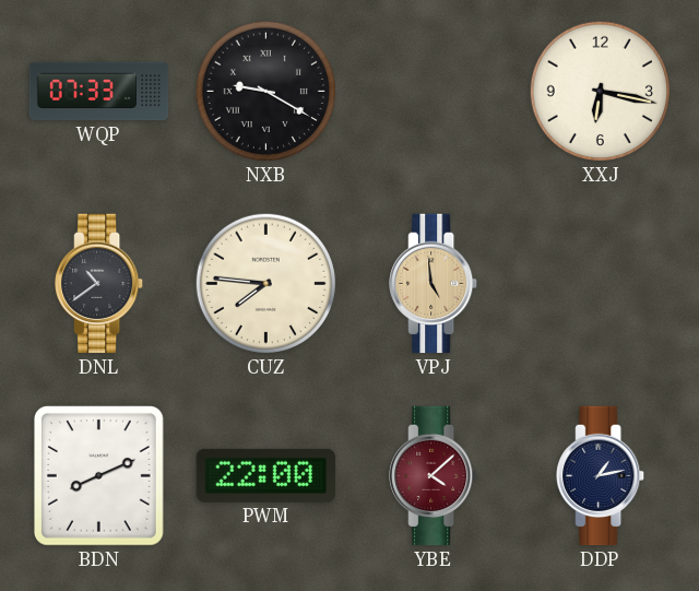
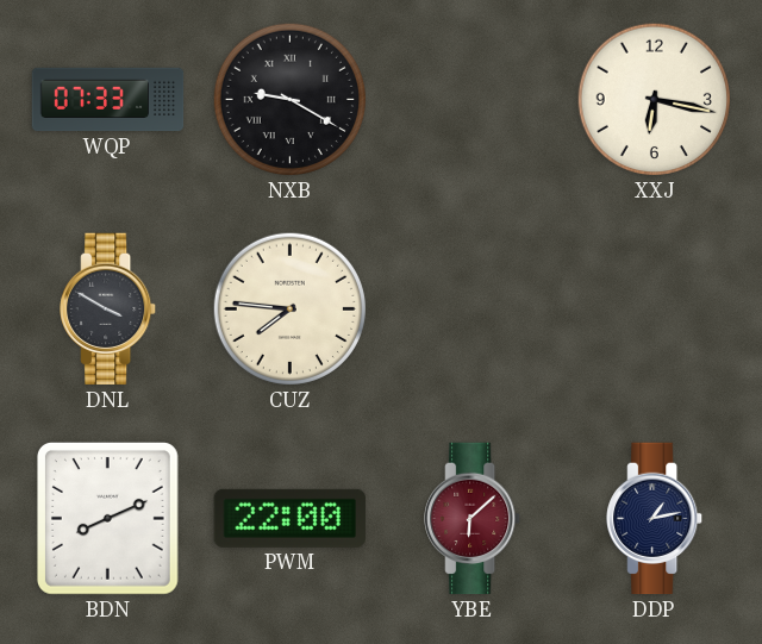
DNL: 10:39 -> 3:50 (108, 310)
VPJ: 4:59 -> none (434, 284)
YBE: 4:08 -> 6:08 (473, 519)
